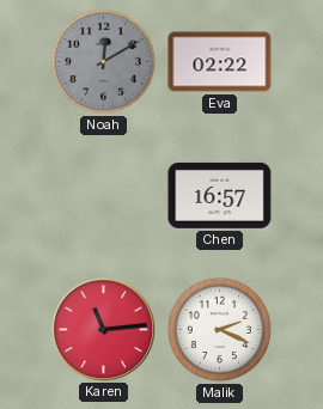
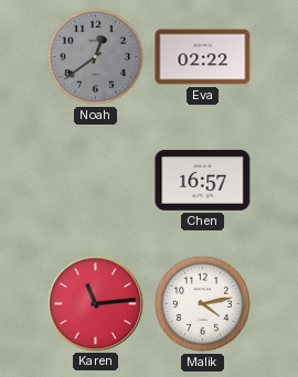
Noah: 12:10 -> 12:39 (96, 57)
Malik: 2:19 -> 4:13 (203, 304)
